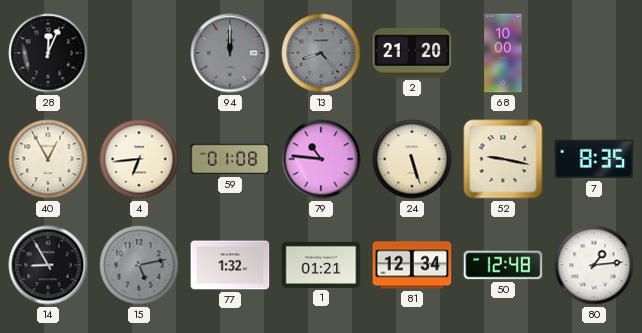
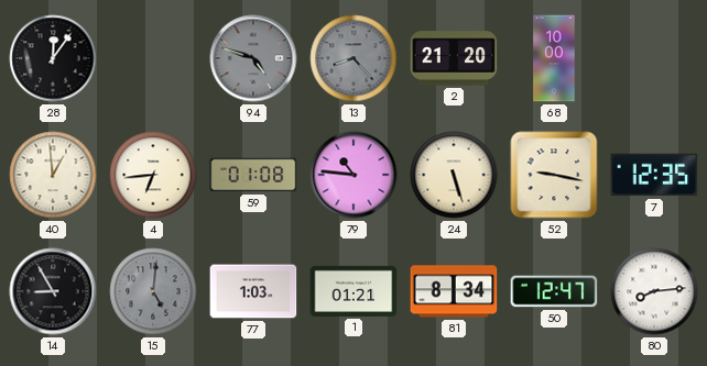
28: 12:04 -> 12:06 (53, 58)
94: 12:00 -> 4:48 (253, 58)
40: 12:55 -> 12:59 (53, 175)
7: 8:35 -> 12:35 (654, 175)
15: 5:13 -> 5:01 (153, 291)
77: 1:32 -> 1:03 (253, 291)
81: 12:34 -> 8:34 (454, 291)
50: 12:48 -> 12:47 (554, 291)
80: 1:14 -> 8:14 (654, 291)
